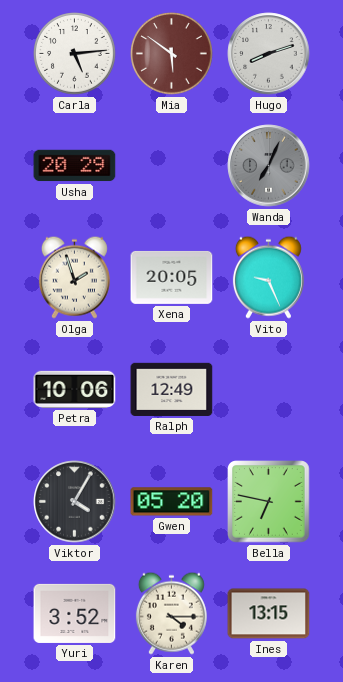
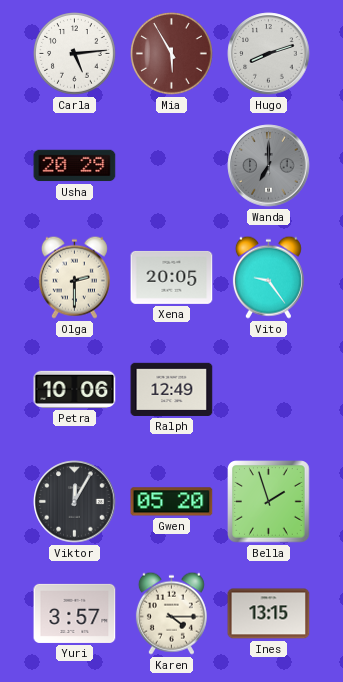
Mia: 5:51 -> 5:55 (172, 54)
Wanda: 7:04 -> 7:00 (269, 166)
Olga: 1:57 -> 2:30 (74, 277)
Vito: 9:26 -> 9:24 (268, 277)
Viktor: 4:05 -> 12:05 (75, 502)
Bella: 6:47 -> 1:57 (269, 502)
Yuri: 3:52 -> 3:57 (75, 613)
